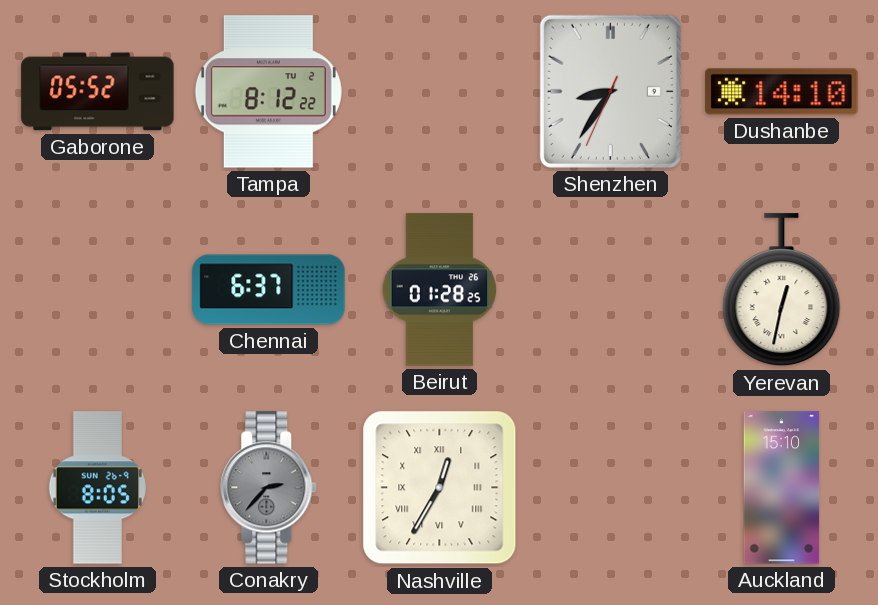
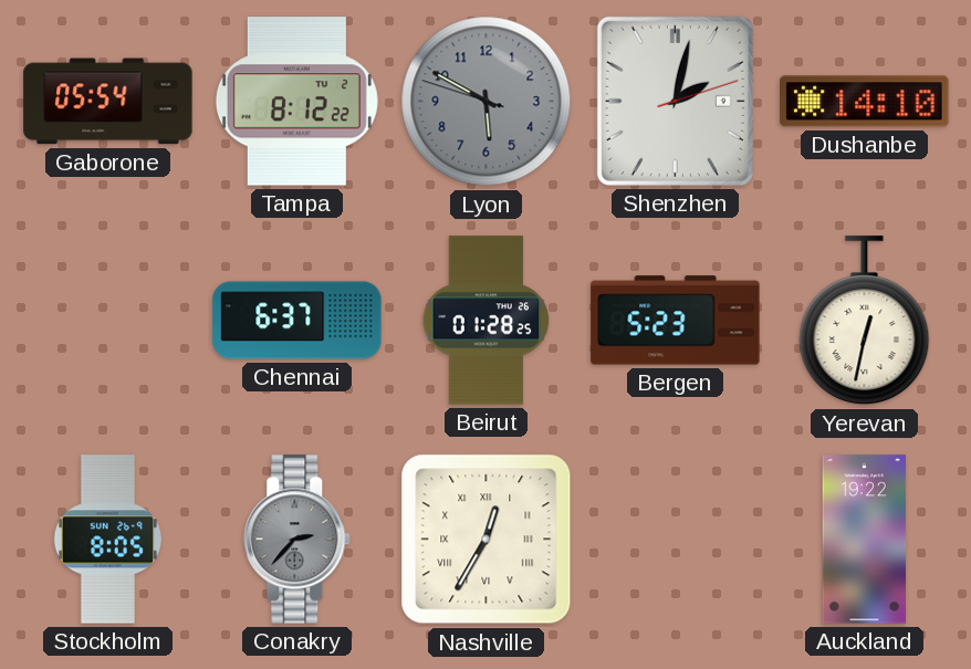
Gaborone: 05:52 -> 05:54 (108, 102)
Lyon: none -> 5:49 (487, 102)
Shenzhen: 8:35 -> 2:02 (675, 101)
Bergen: none -> 5:23 (676, 321)
Auckland: 15:10 -> 19:22 (865, 540)
